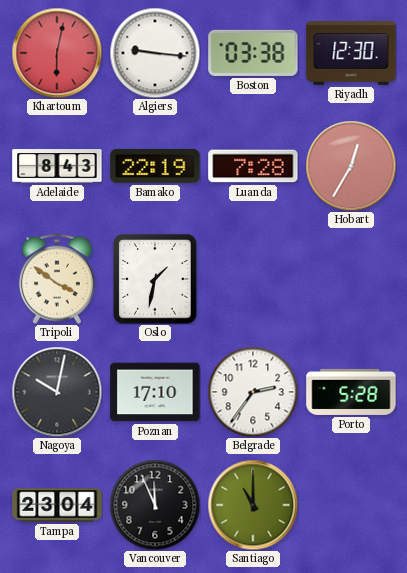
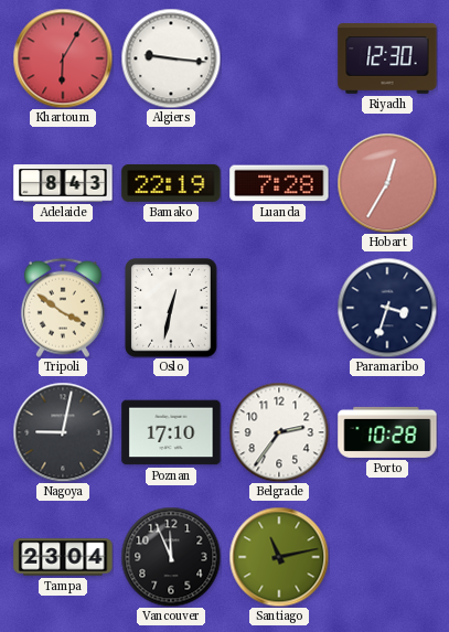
Khartoum: 6:02 -> 6:05 (63, 58)
Boston: 03:38 -> none (253, 53)
Oslo: 1:32 -> 12:32 (171, 308)
Paramaribo: none -> 3:33 (387, 308)
Nagoya: 10:02 -> 9:02 (63, 432)
Porto: 5:28 -> 10:28 (387, 432)
Santiago: 11:00 -> 11:13 (279, 557)
